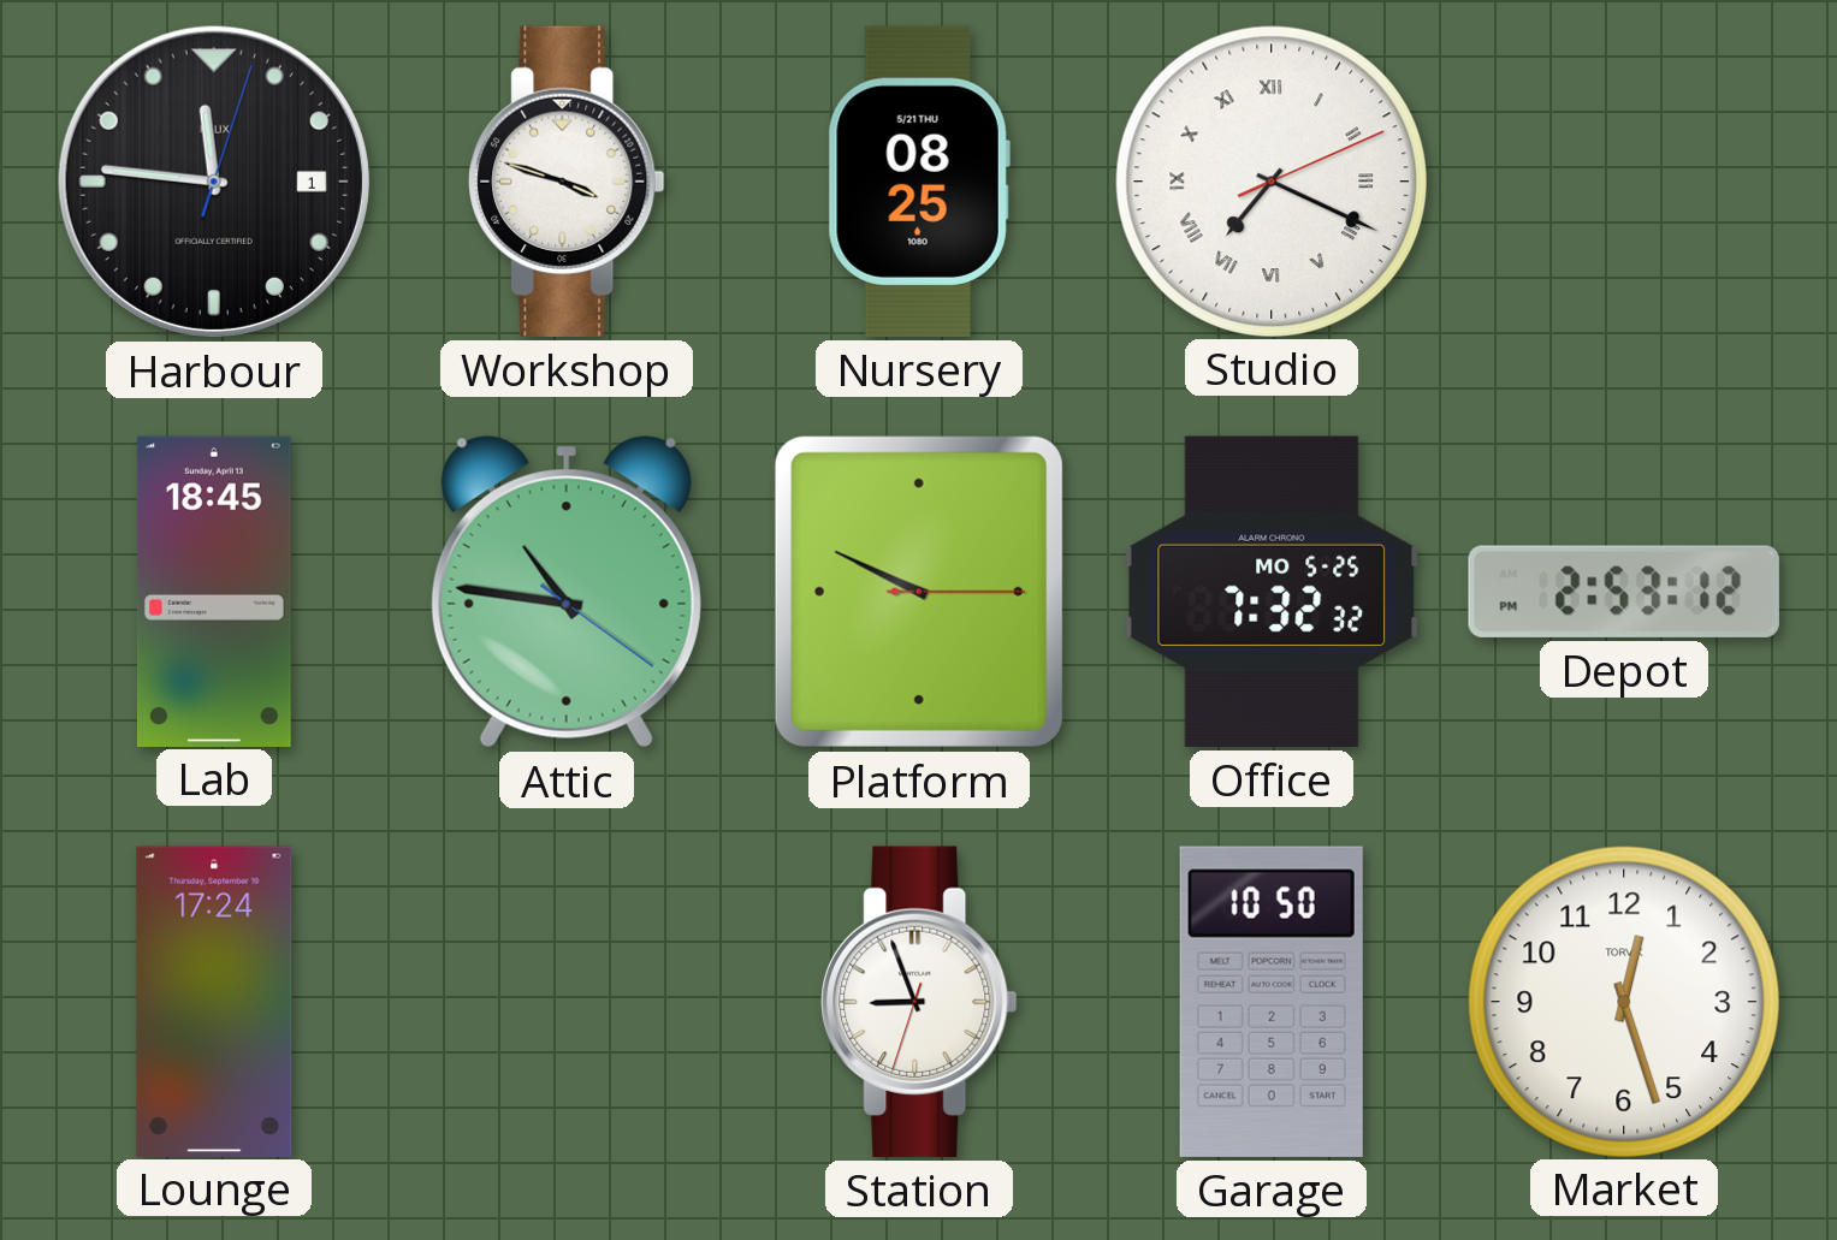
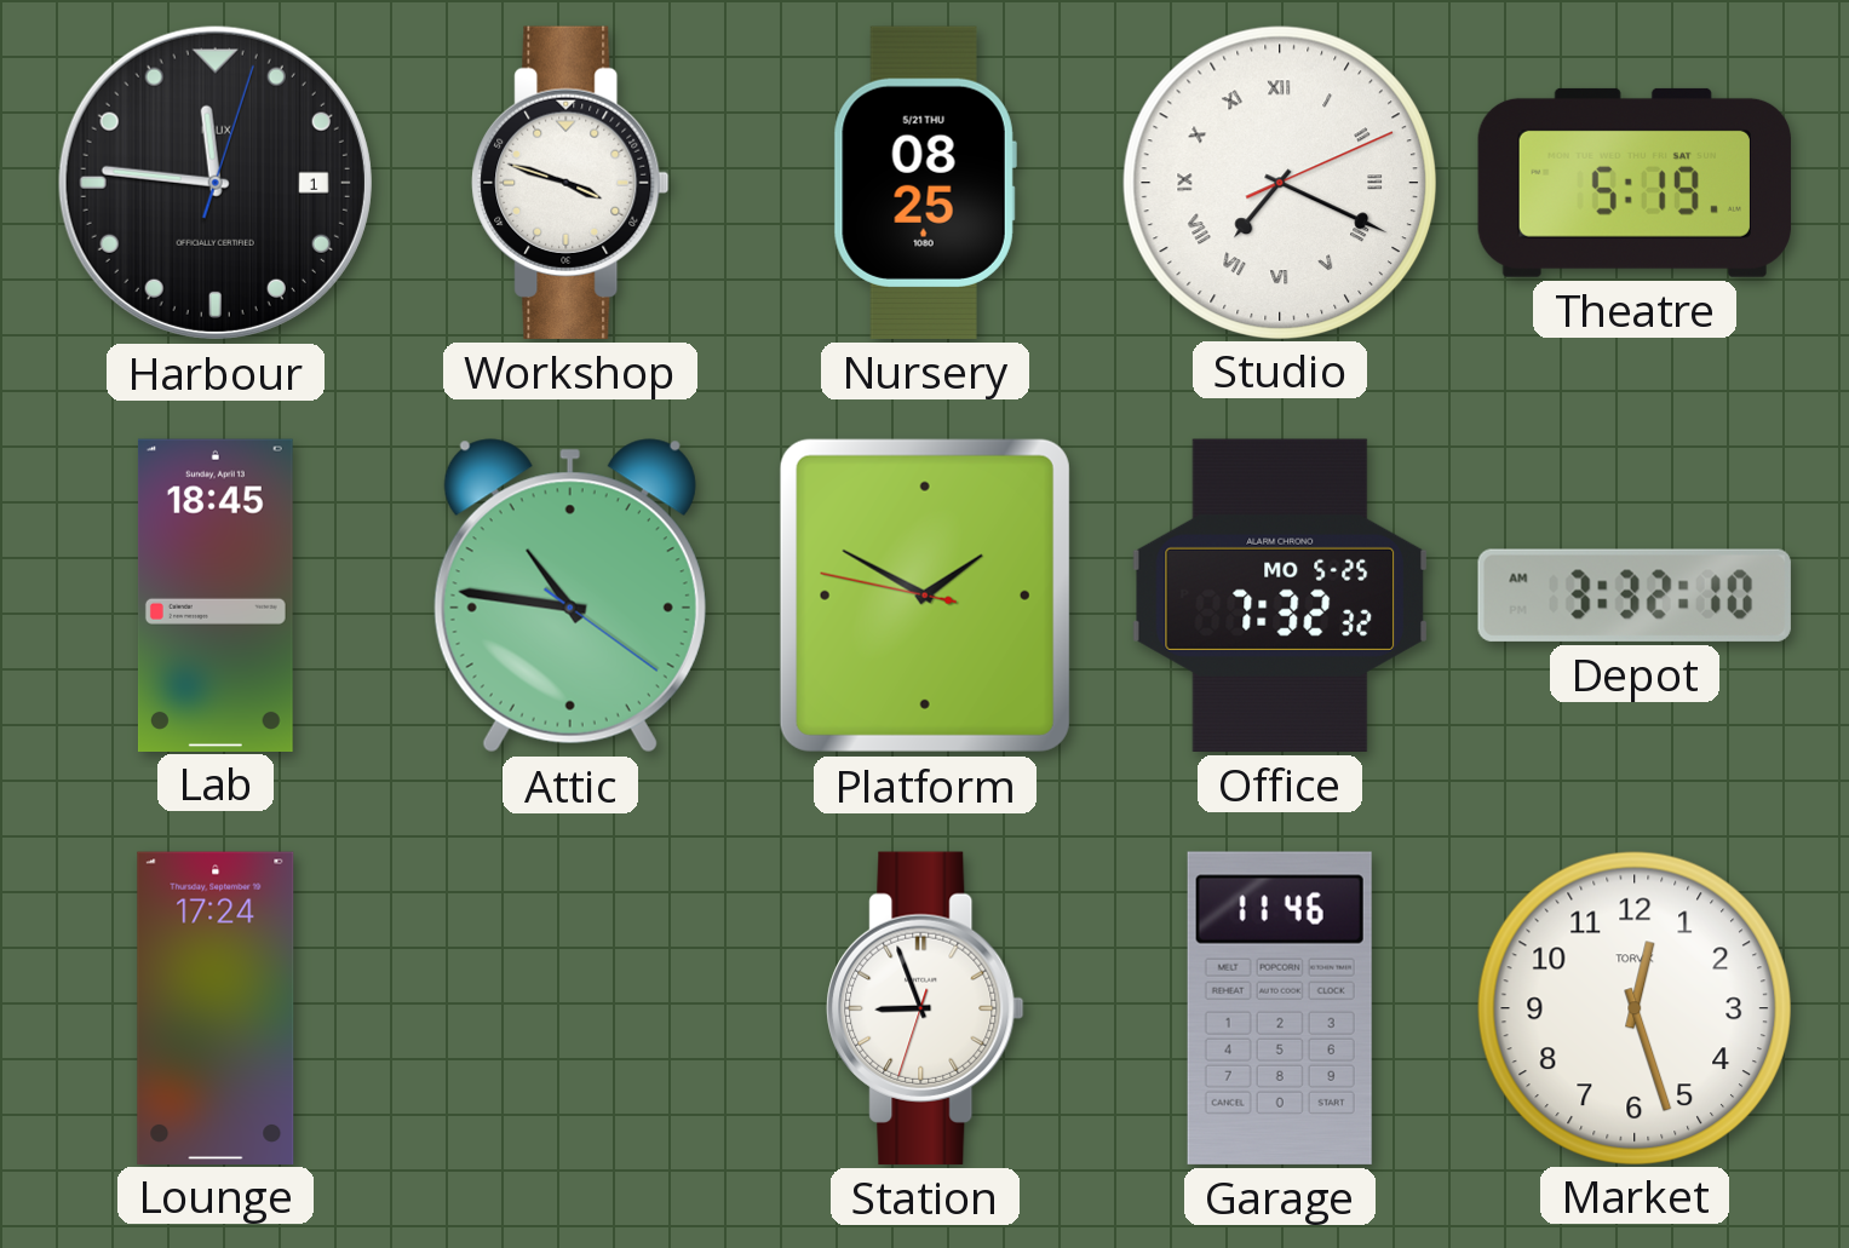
Theatre: none -> 5:19 (1633, 183)
Platform: 9:49 -> 1:49 (925, 596)
Depot: 2:53 -> 3:32 (1635, 596)
Garage: 10:50 -> 11:46 (1280, 1008)
